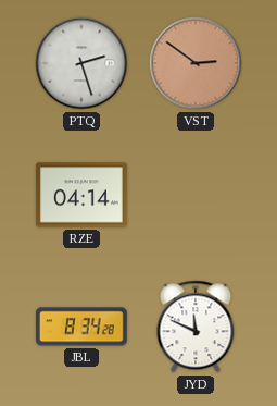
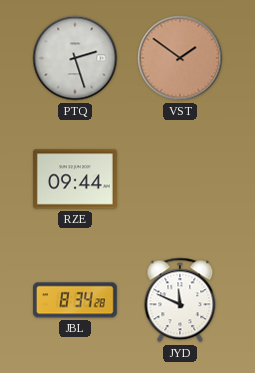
VST: 2:51 -> 1:51 (180, 58)
RZE: 04:14 -> 09:44 (75, 179)
